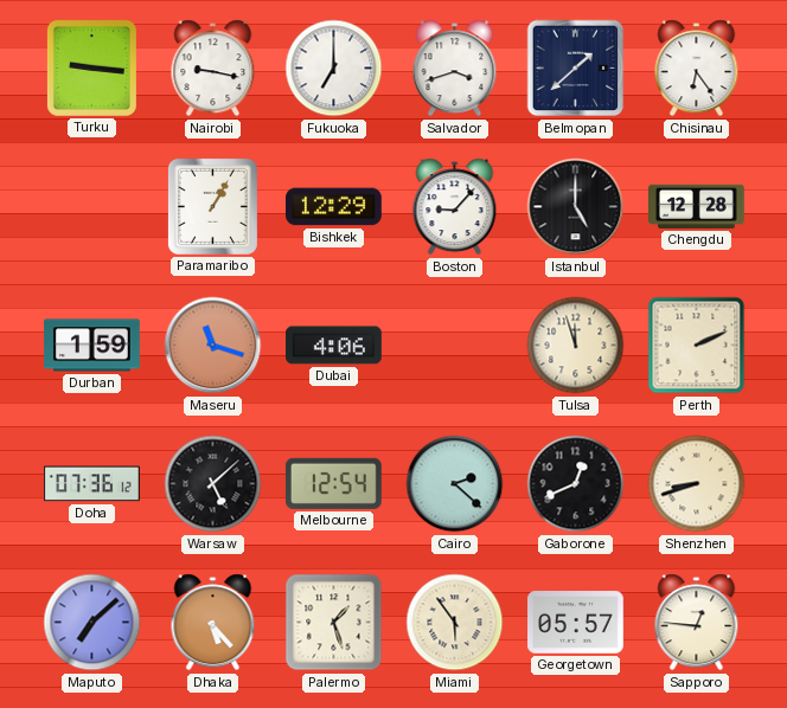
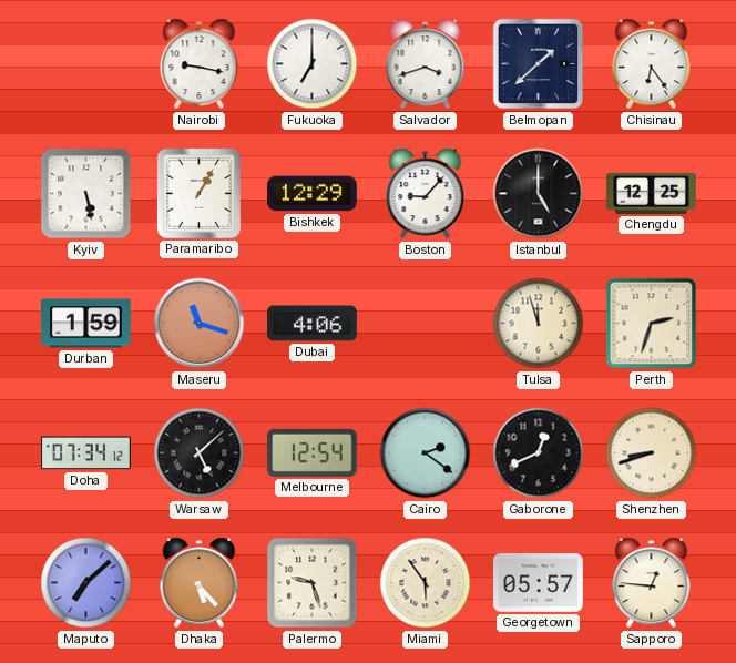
Turku: 9:16 -> none (91, 67)
Kyiv: none -> 5:28 (86, 194)
Chengdu: 12:28 -> 12:25 (652, 193)
Perth: 2:11 -> 2:33 (652, 324)
Doha: 07:36 -> 07:34 (86, 453)
Cairo: 2:22 -> 2:21 (426, 453)
Palermo: 1:27 -> 9:27 (313, 583)
